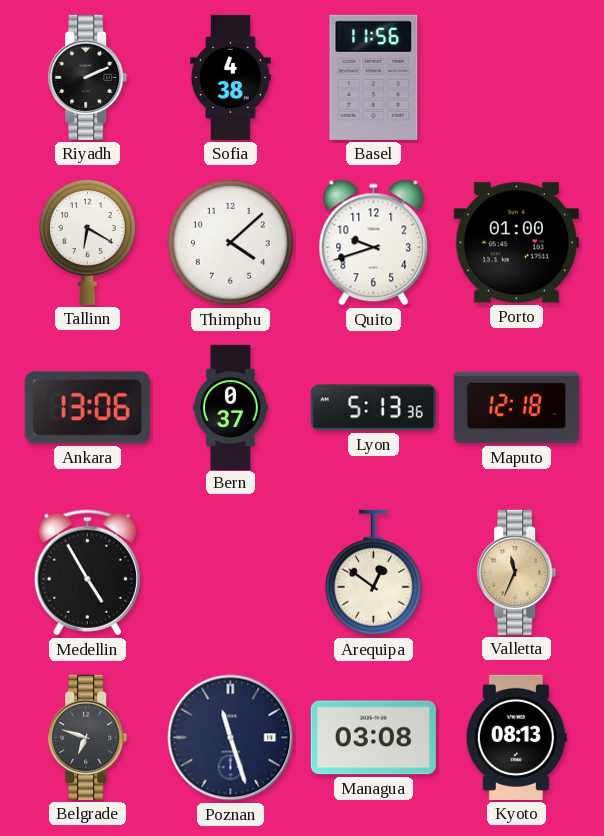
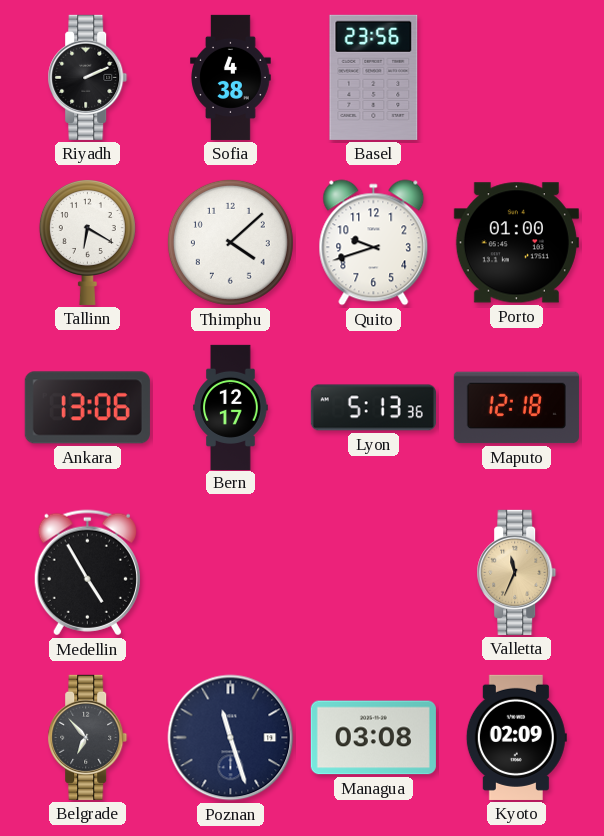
Basel: 11:56 -> 23:56 (374, 77)
Bern: 0:37 -> 12:17 (231, 407)
Arequipa: 12:51 -> none (373, 573)
Belgrade: 6:48 -> 6:53 (88, 737)
Kyoto: 08:13 -> 02:09 (516, 737)
